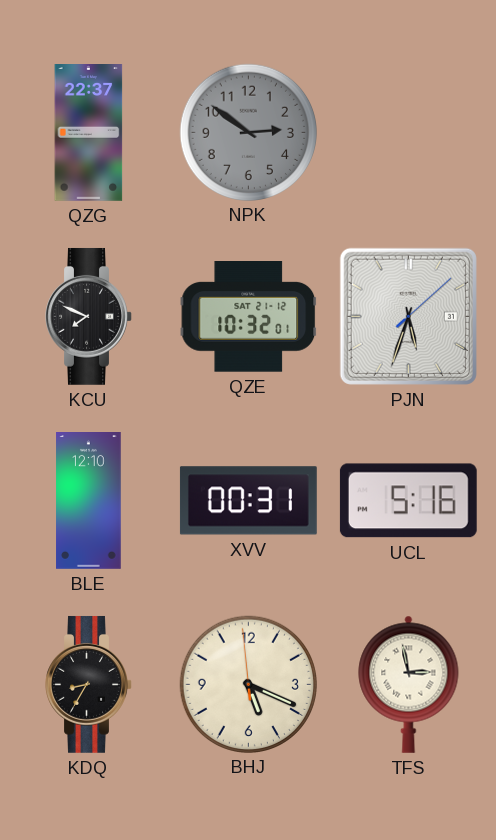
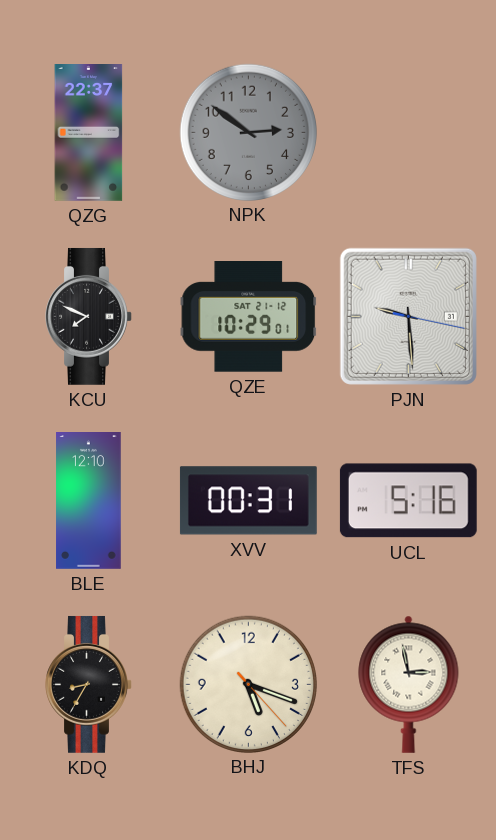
QZE: 10:32 -> 10:29 (249, 317)
PJN: 5:33 -> 9:29 (408, 316)
BHJ: 5:18:59 -> 5:18:23 (248, 684)
